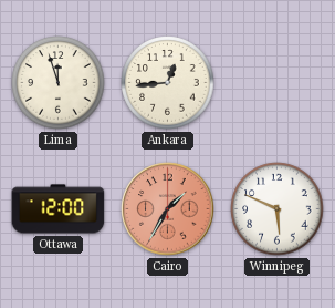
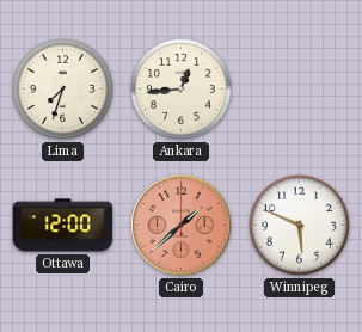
Lima: 11:57 -> 7:33 (63, 90)
Cairo: 1:35 -> 1:38 (182, 226)
